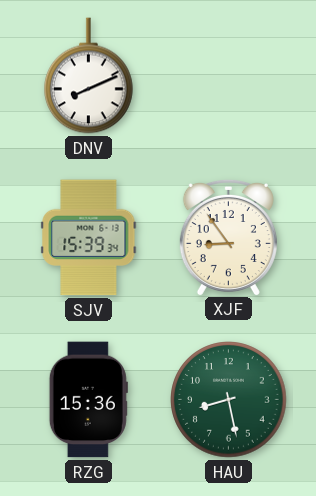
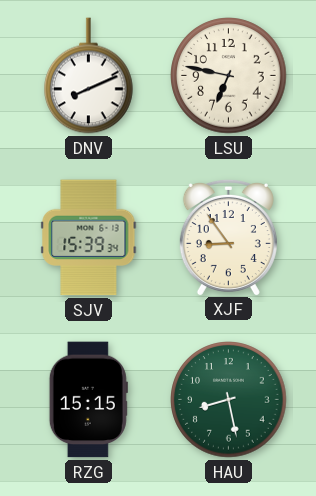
LSU: none -> 6:47 (229, 76)
RZG: 15:36 -> 15:15 (88, 400)
